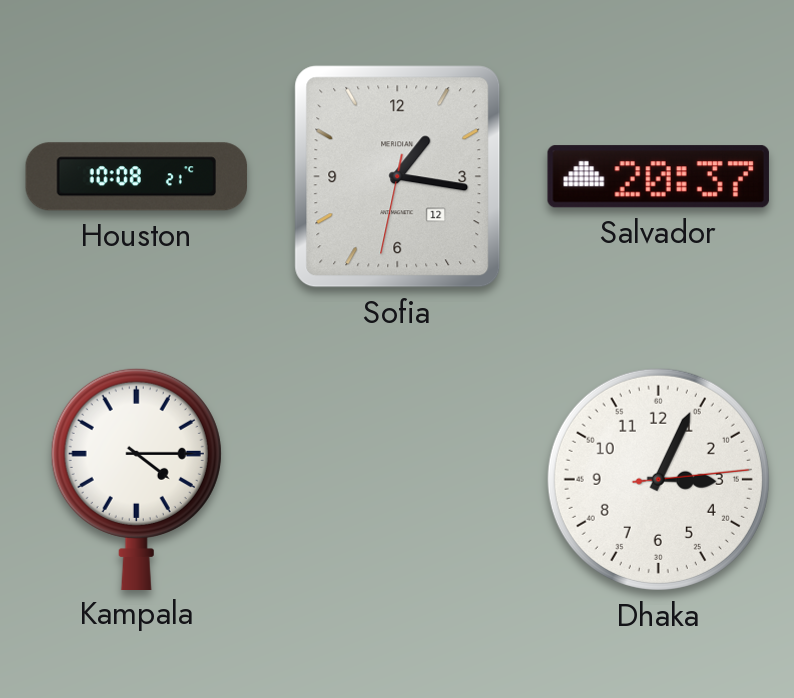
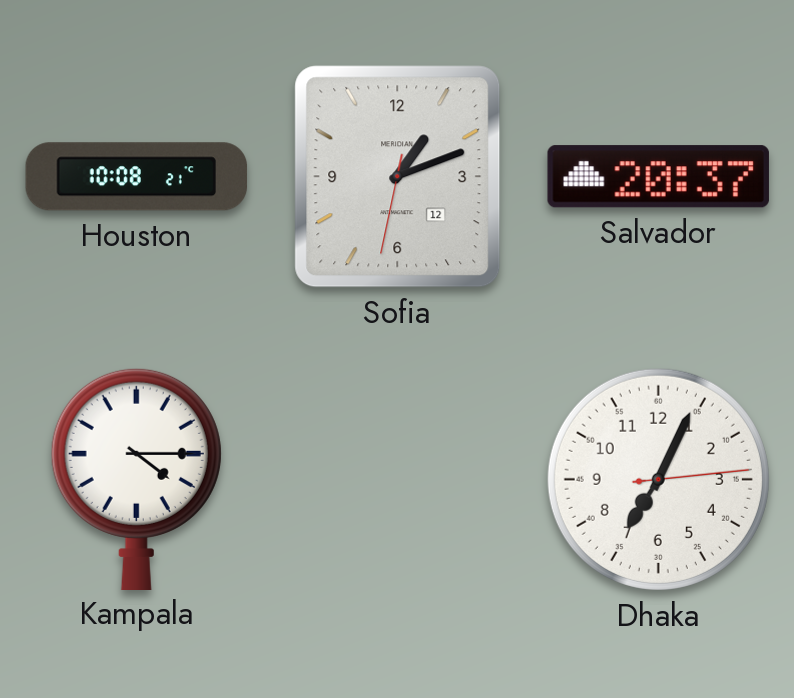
Sofia: 1:16 -> 1:11 (398, 177)
Dhaka: 3:04 -> 7:04 (658, 479)
